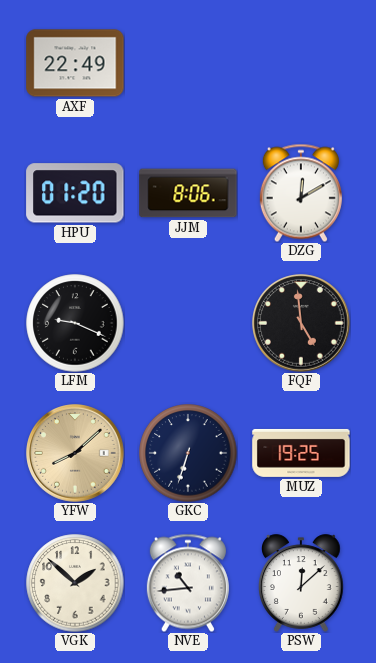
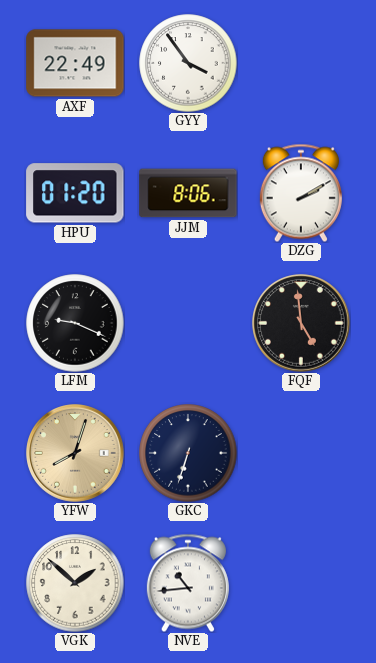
GYY: none -> 3:54 (188, 63)
DZG: 12:10 -> 2:10 (301, 193)
YFW: 8:08 -> 8:03 (75, 453)
MUZ: 19:25 -> none (301, 453)
PSW: 12:08 -> none (302, 583)
